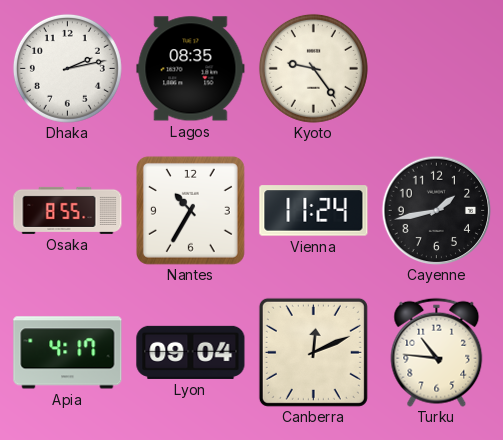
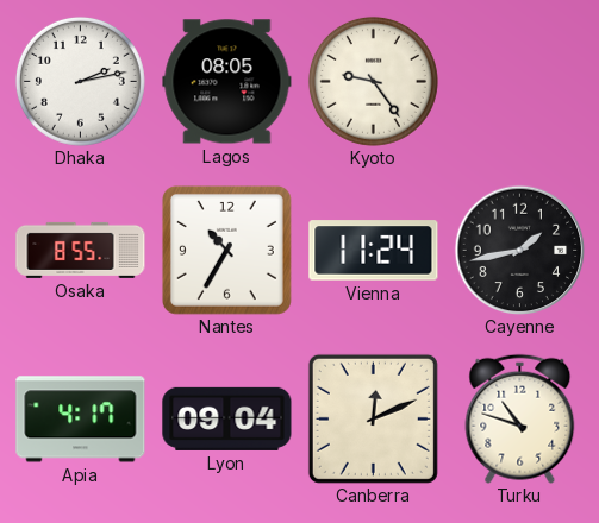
Lagos: 08:35 -> 08:05 (227, 82)
Turku: 10:46 -> 10:48 (520, 418)
